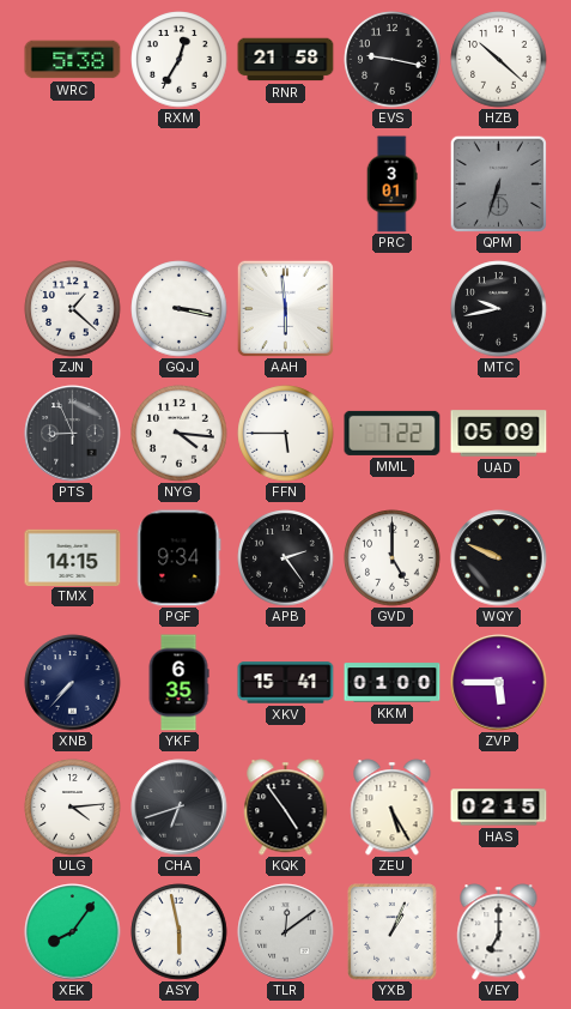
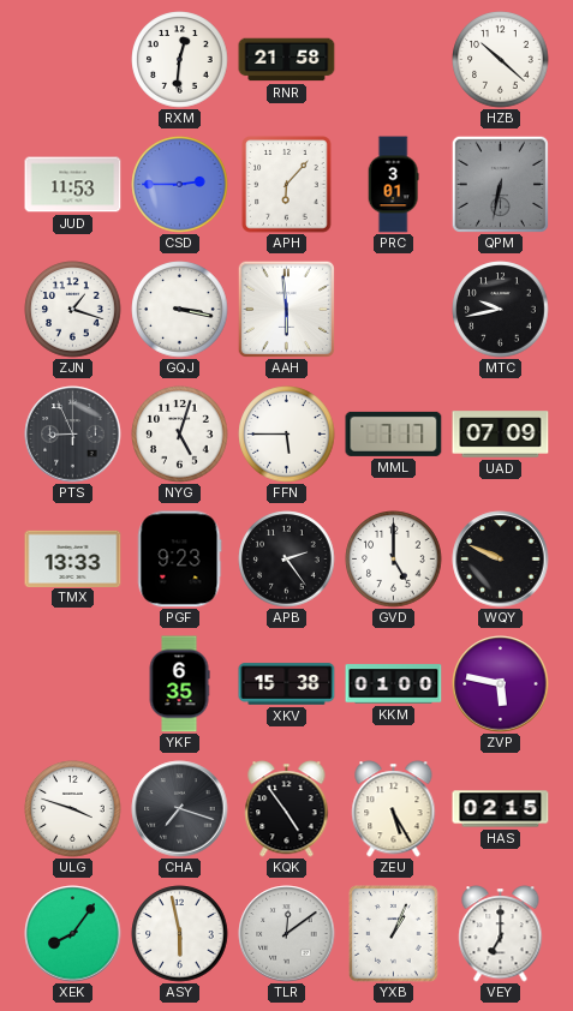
WRC: 5:38 -> none (73, 60)
RXM: 12:35 -> 12:31 (180, 60)
EVS: 9:17 -> none (393, 60)
JUD: none -> 11:53 (73, 185)
CSD: none -> 2:45 (180, 185)
APH: none -> 6:07 (287, 185)
QPM: 6:33 -> 6:32 (500, 184)
ZJN: 1:22 -> 1:18 (73, 310)
NYG: 4:16 -> 5:03 (180, 435)
MML: 7:22 -> 7:17 (394, 433)
UAD: 05:09 -> 07:09 (501, 435)
TMX: 14:15 -> 13:33 (73, 558)
PGF: 9:34 -> 9:23 (179, 560)
XNB: 7:37 -> none (73, 683)
XKV: 15:41 -> 15:38 (287, 684)
ZVP: 5:45 -> 5:47 (501, 684)
ULG: 4:14 -> 3:48 (73, 809)
CHA: 6:42 -> 7:18 (180, 809)
